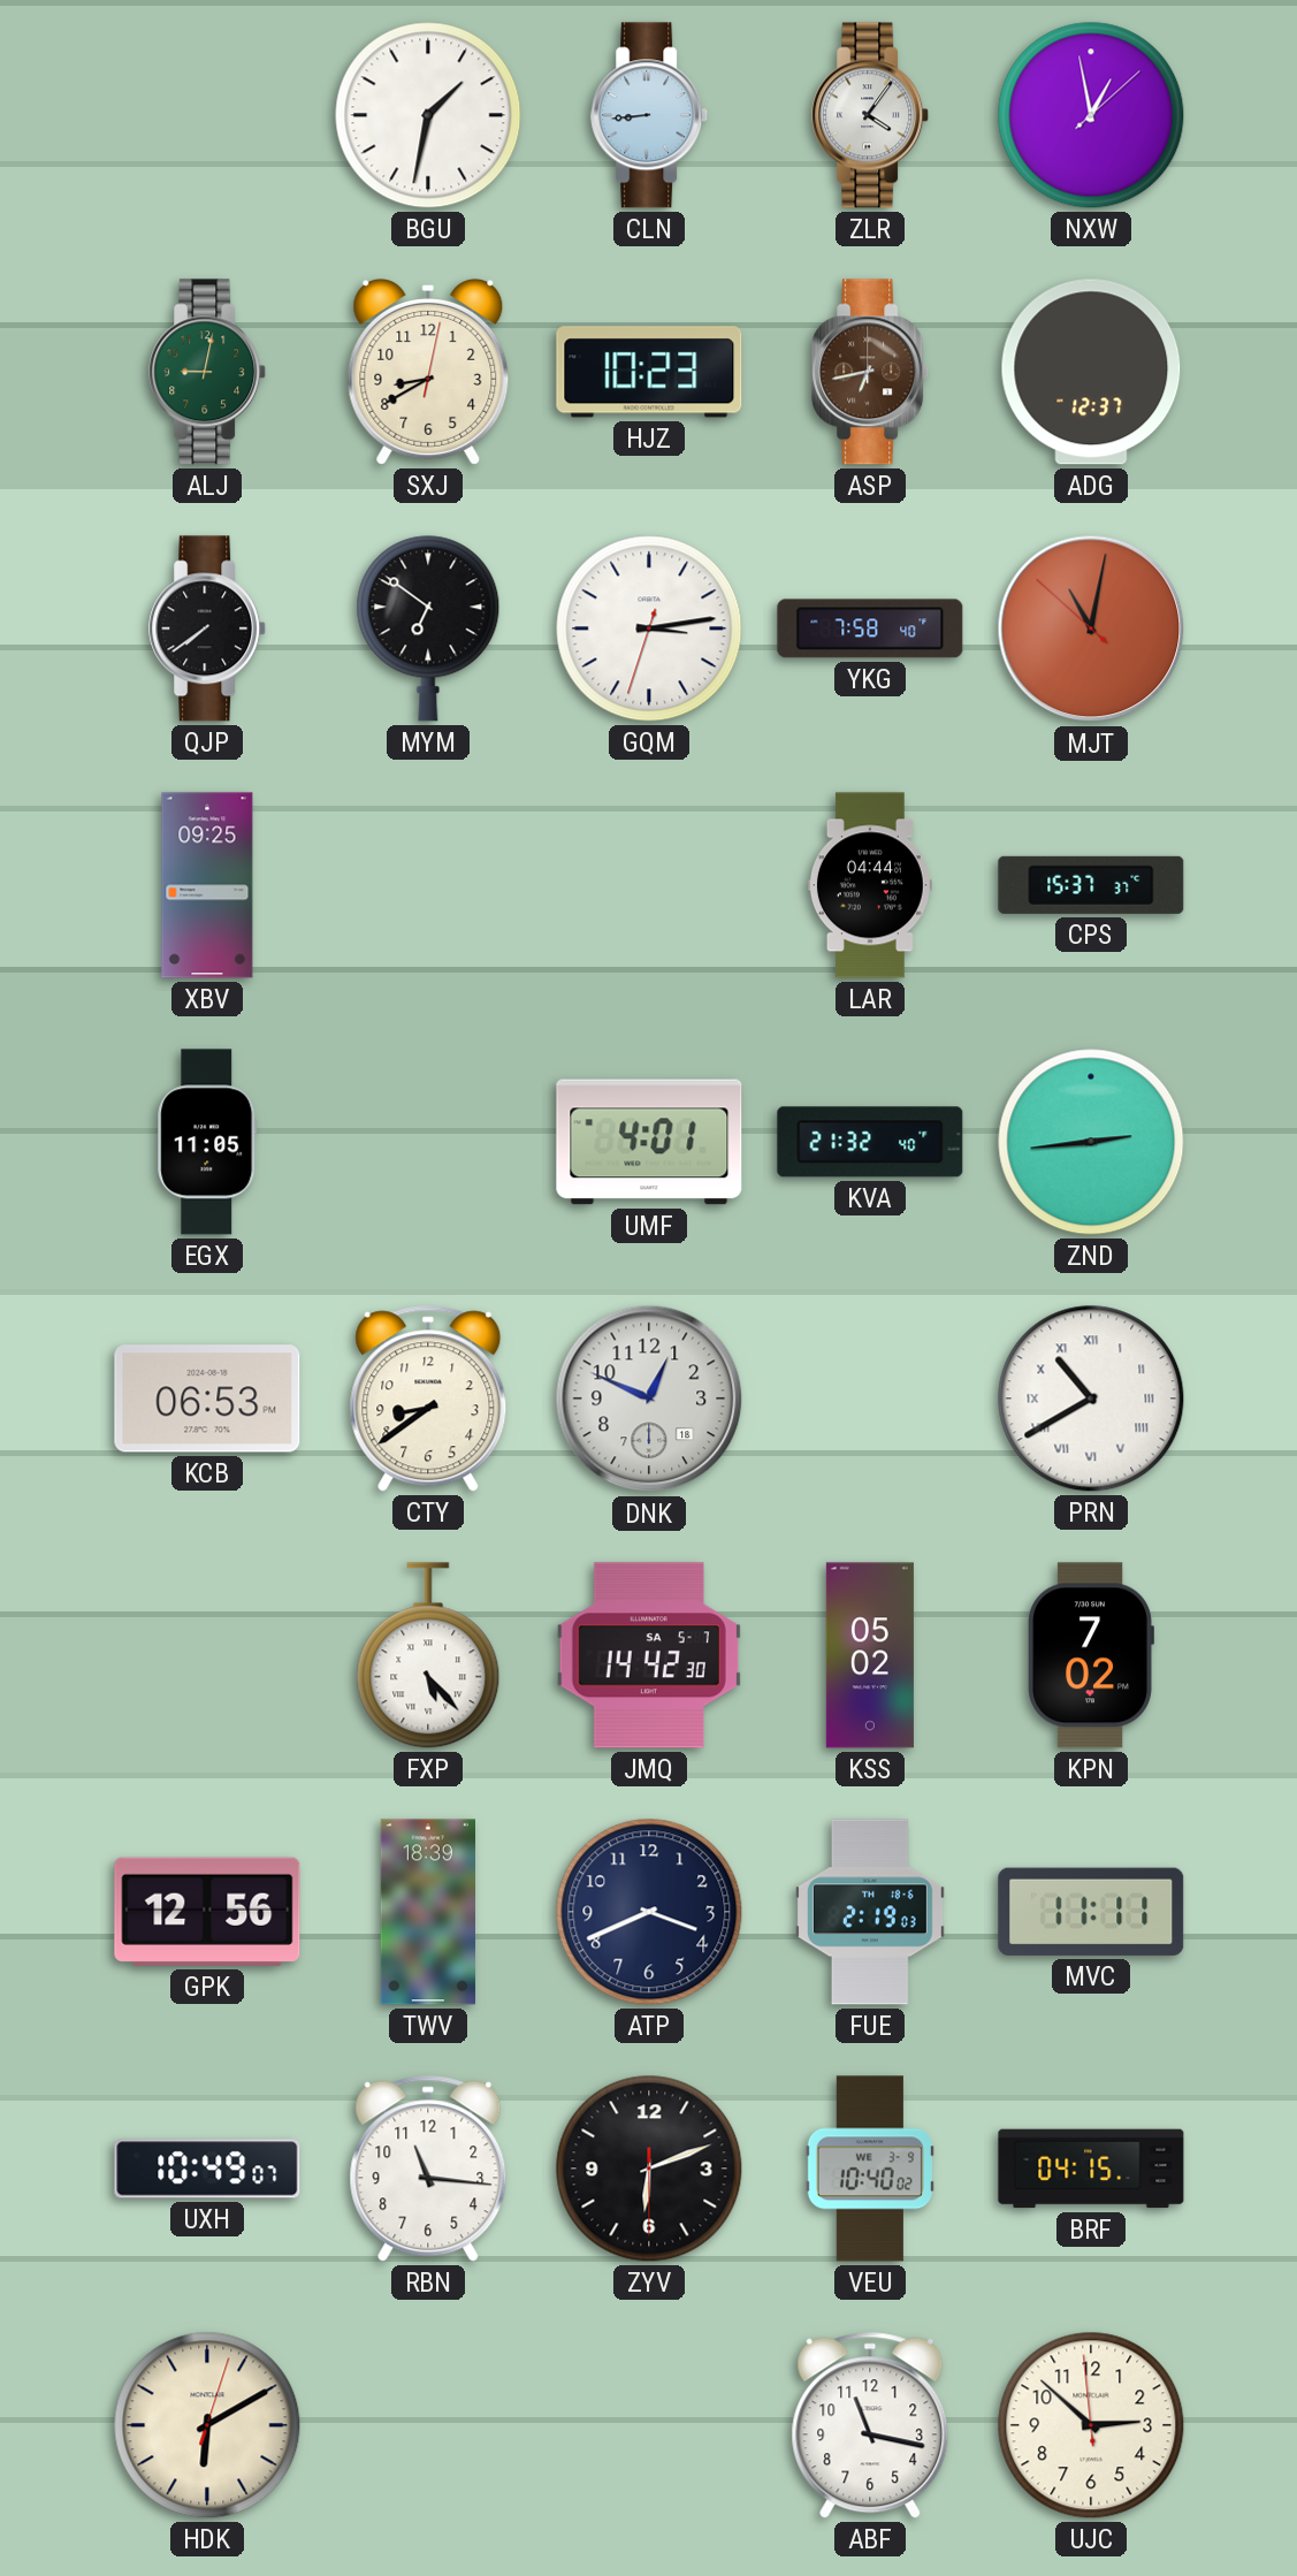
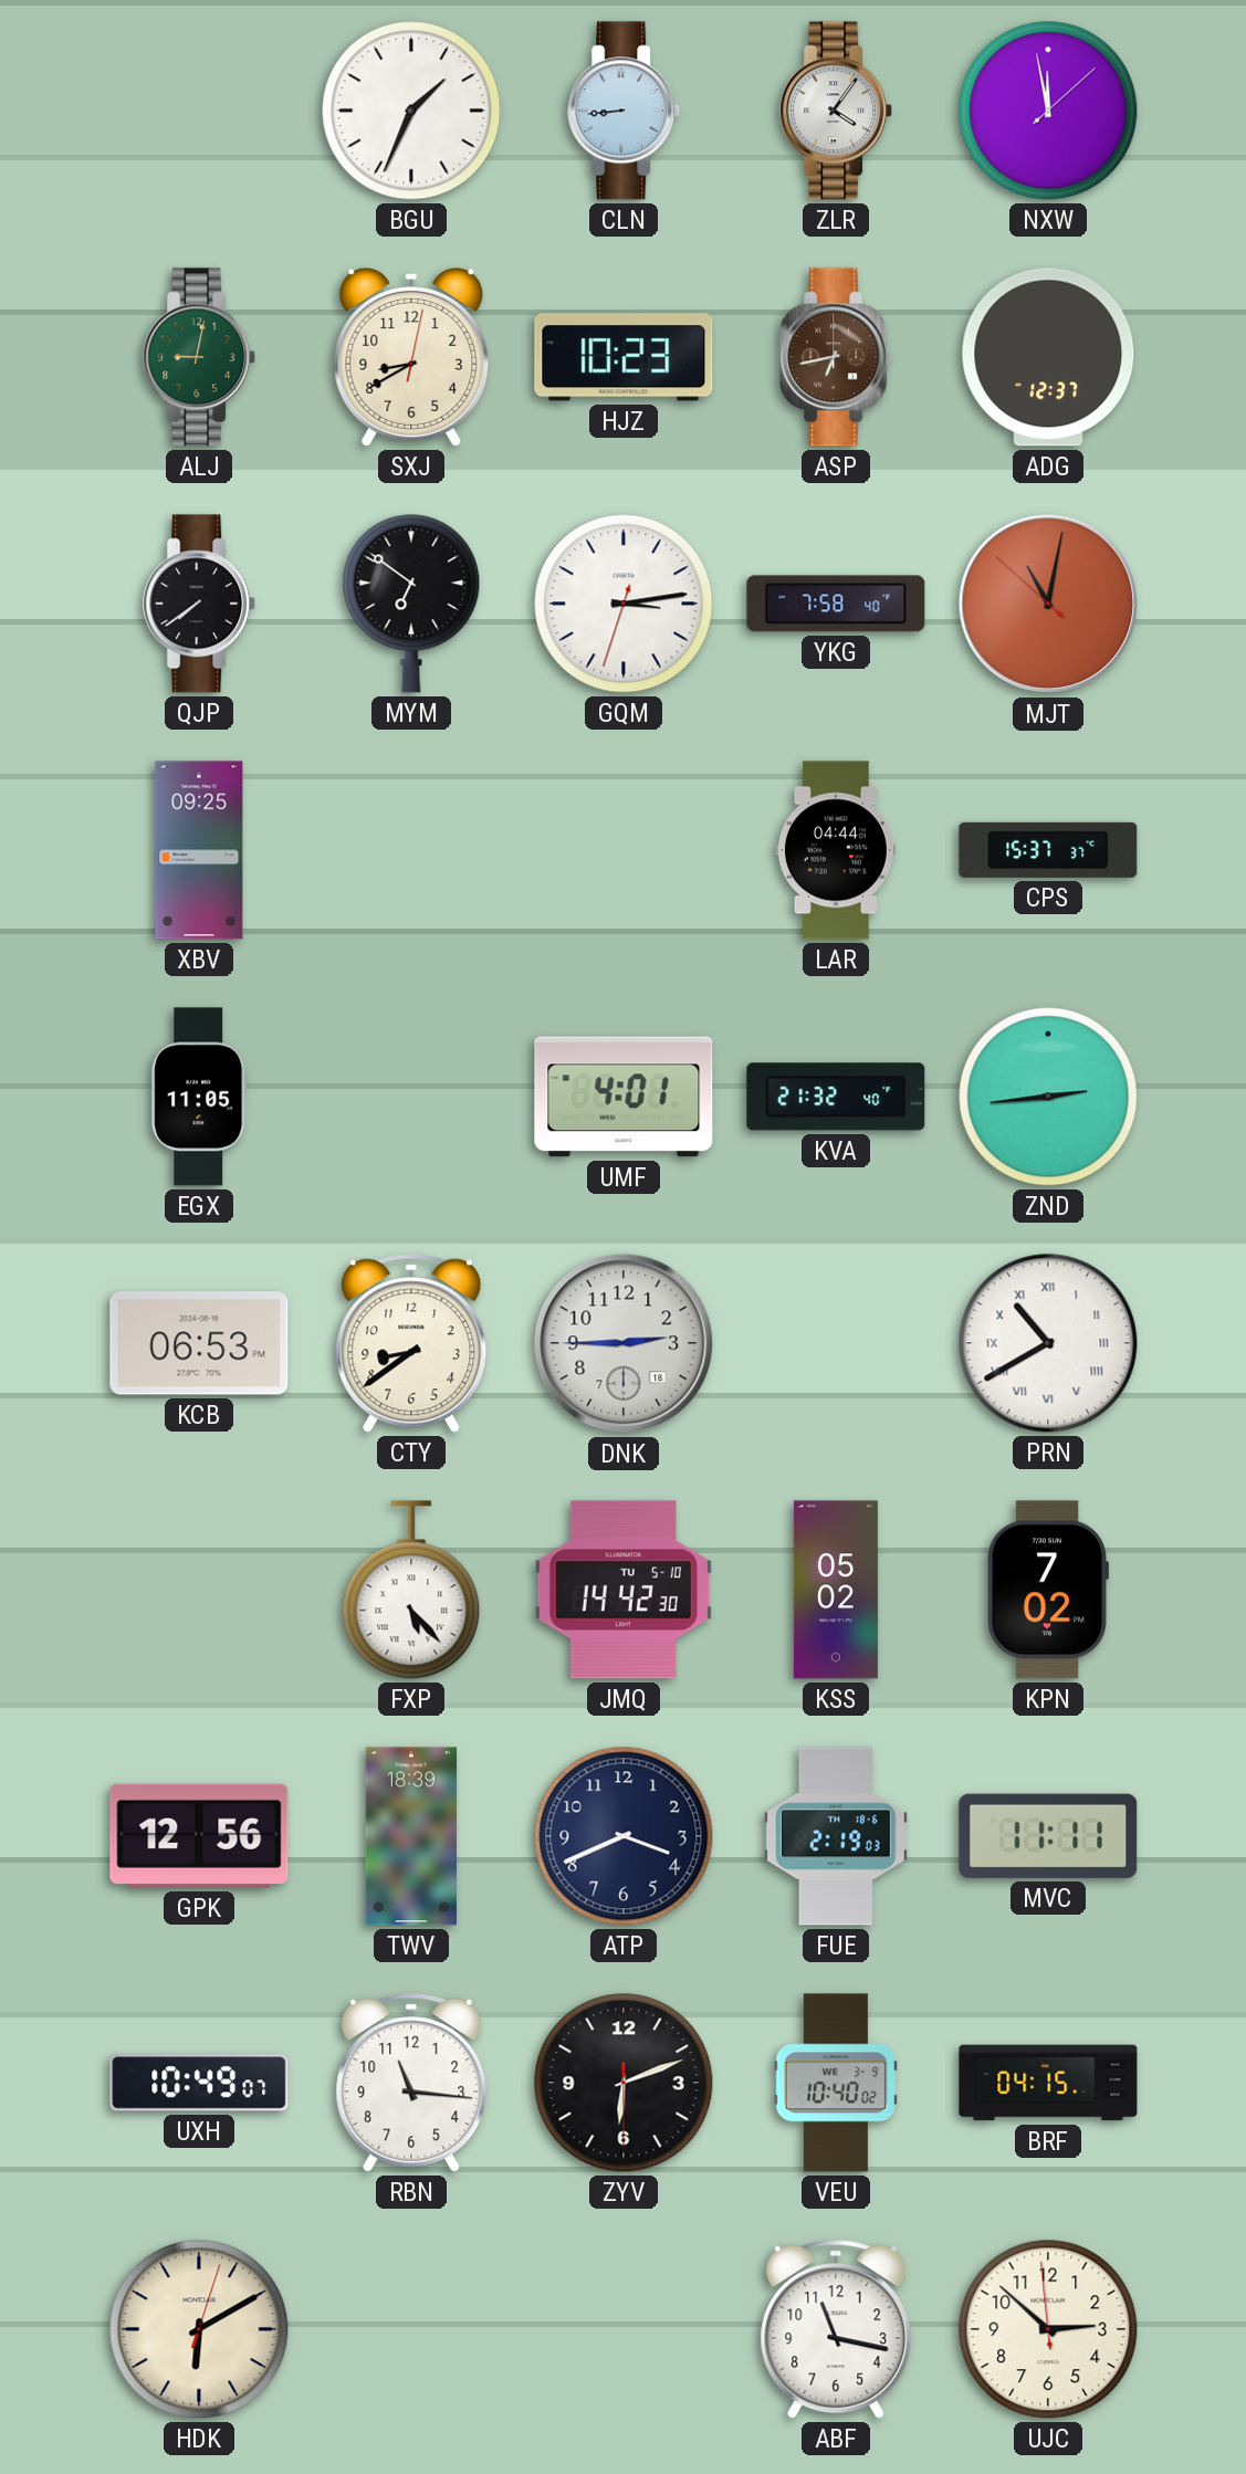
BGU: 1:32 -> 1:34 (411, 111)
NXW: 12:58 -> 11:58 (1048, 111)
DNK: 12:49 -> 2:45 (624, 1343)
JMQ date: SA 5-7 -> TU 5-10 (624, 1590)
